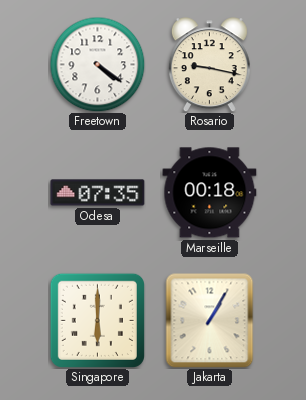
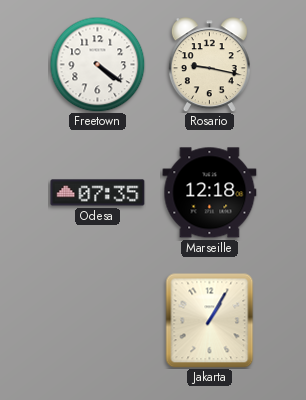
Marseille: 00:18 -> 12:18 (210, 193)
Singapore: 6:00 -> none (97, 320)
